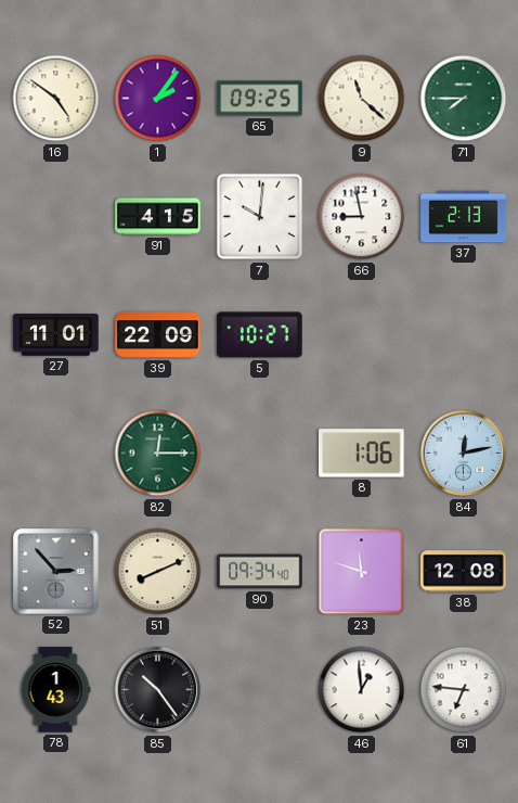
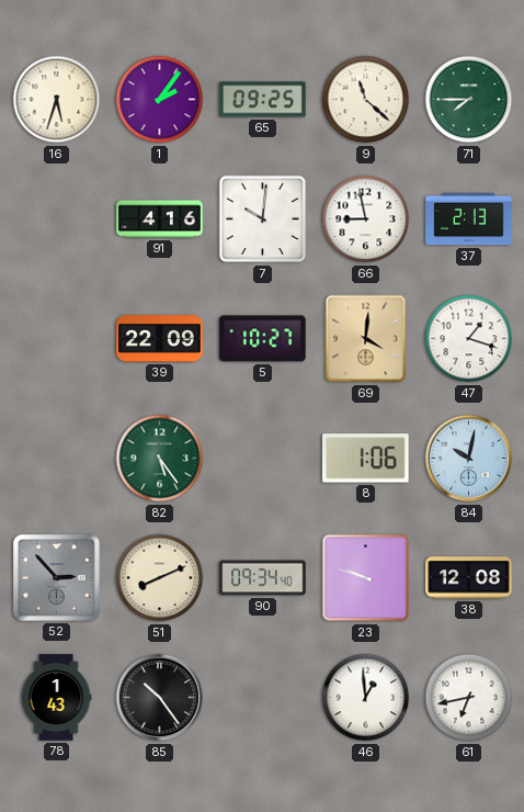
16: 4:51 -> 5:33 (57, 100)
91: 4:15 -> 4:16 (160, 219)
27: 11:01 -> none (56, 335)
69: none -> 4:01 (366, 339)
47: none -> 1:18 (469, 339)
82: 12:15 -> 5:24 (160, 459)
84: 12:13 -> 10:02 (469, 459)
23: 11:48 -> 9:48 (366, 578)
61: 6:46 -> 6:43 (469, 698)
